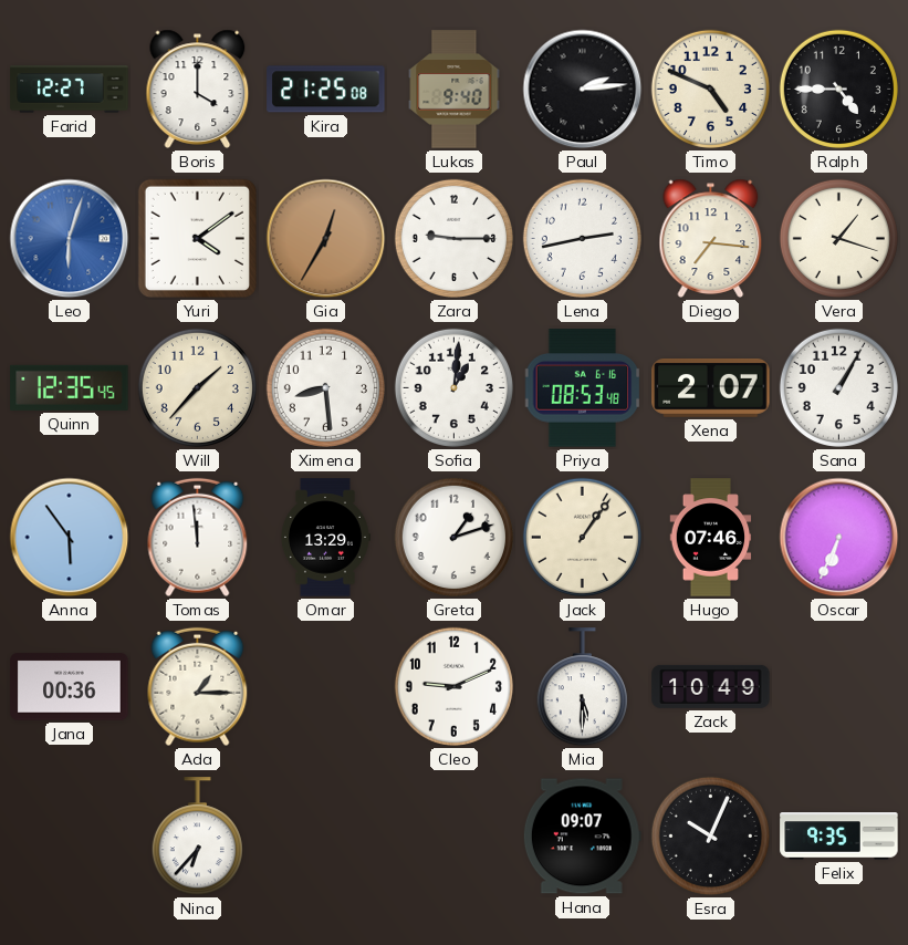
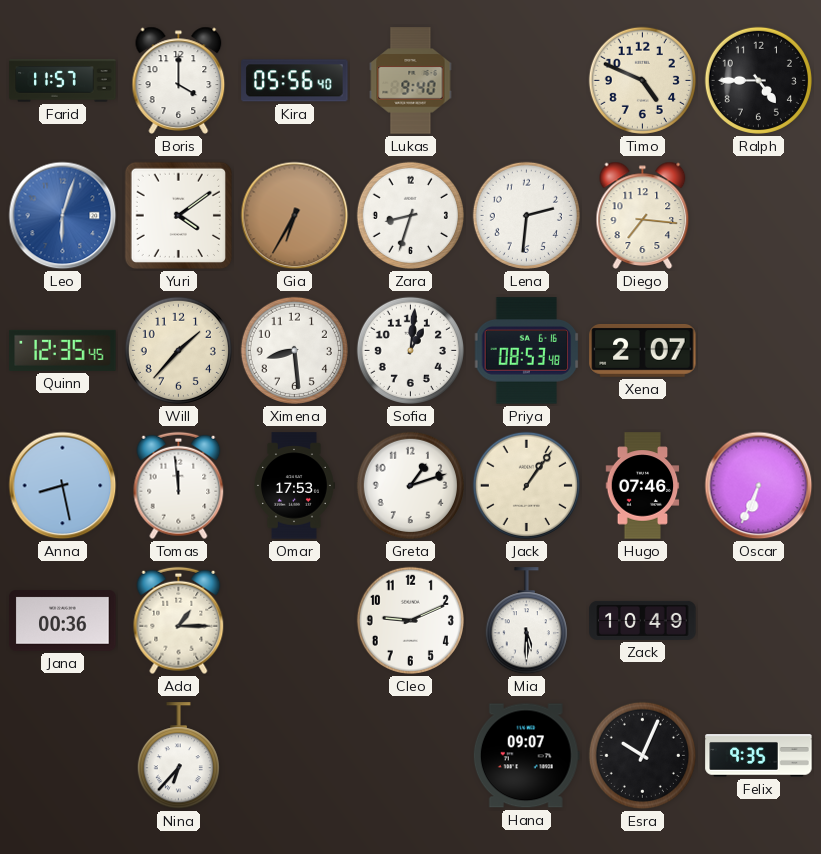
Farid: 12:27 -> 11:57 (63, 81)
Kira: 21:25 -> 05:56 (295, 81)
Paul: 2:14 -> none (583, 90)
Gia: 12:35 -> 6:35 (295, 216)
Zara: 9:15 -> 8:33 (410, 215)
Lena: 2:43 -> 2:31 (526, 215)
Vera: 1:18 -> none (838, 238)
Sana: 1:05 -> none (838, 387)
Anna: 5:54 -> 8:28 (63, 486)
Omar: 13:29 -> 17:53 (294, 486)
